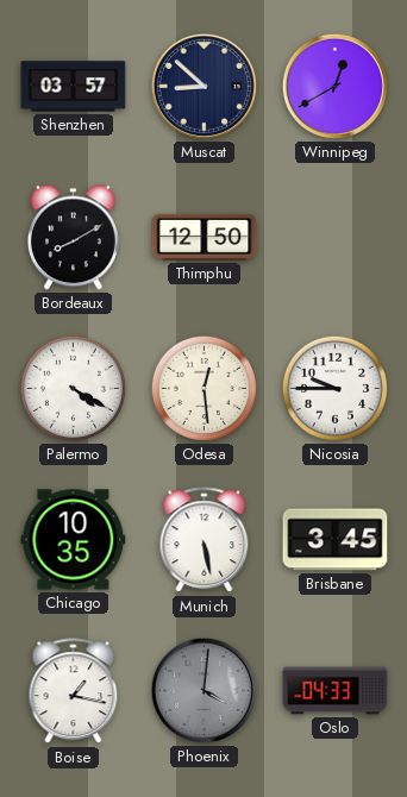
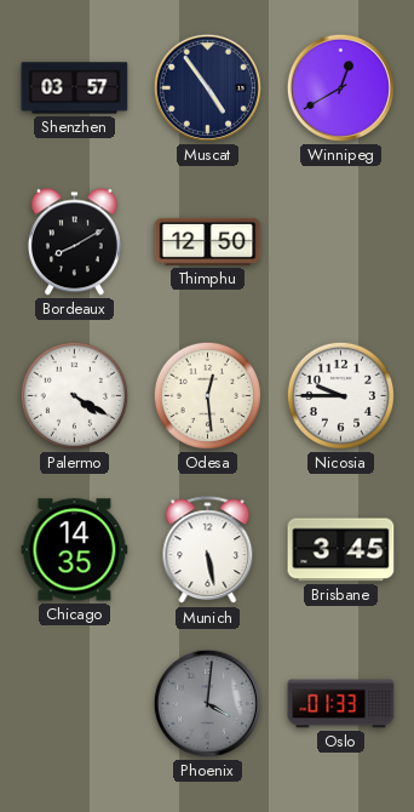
Muscat: 8:52 -> 4:54 (207, 87)
Chicago: 10:35 -> 14:35 (75, 550)
Boise: 1:17 -> none (74, 691)
Oslo: 04:33 -> 01:33 (341, 704)
